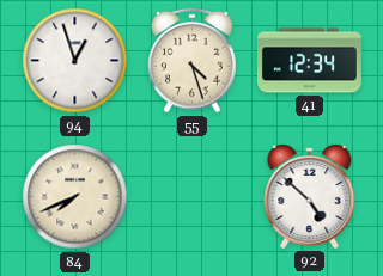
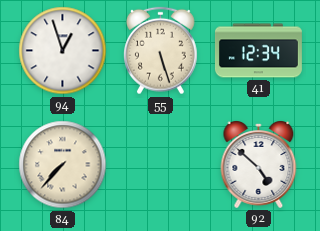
55: 4:27 -> 5:27 (161, 51)
84: 7:41 -> 7:37 (63, 165)
